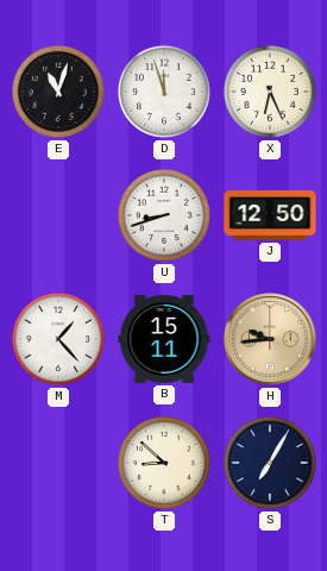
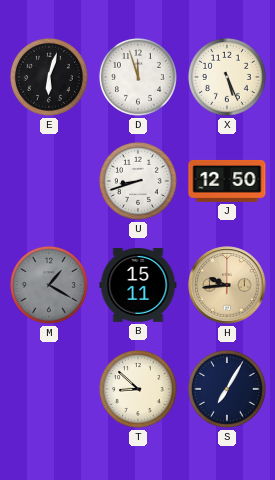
E: 11:03 -> 6:03 (49, 77)
X: 6:26 -> 5:26 (227, 77)
M: 1:23 -> 1:20 (49, 285)
M dial: white -> grey (49, 285)
